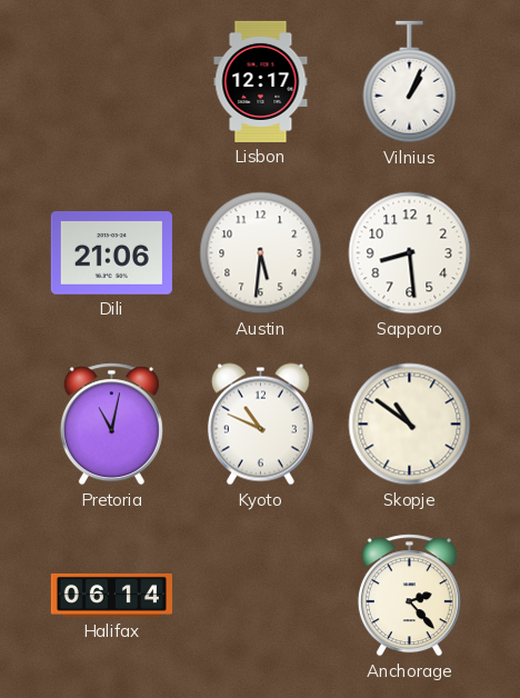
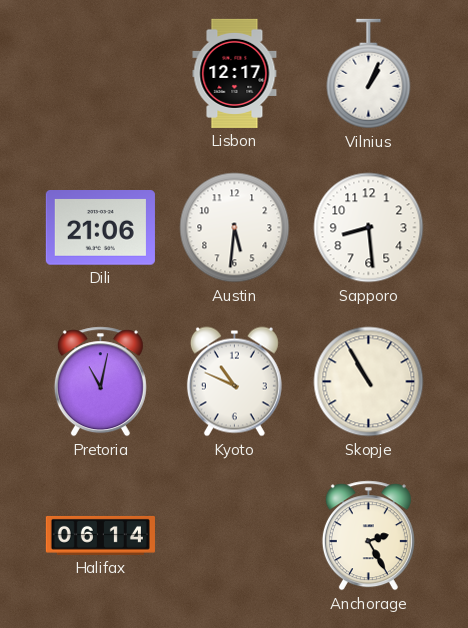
Skopje: 10:51 -> 10:55 (369, 382)
Anchorage: 2:23 -> 2:25 (368, 536)
